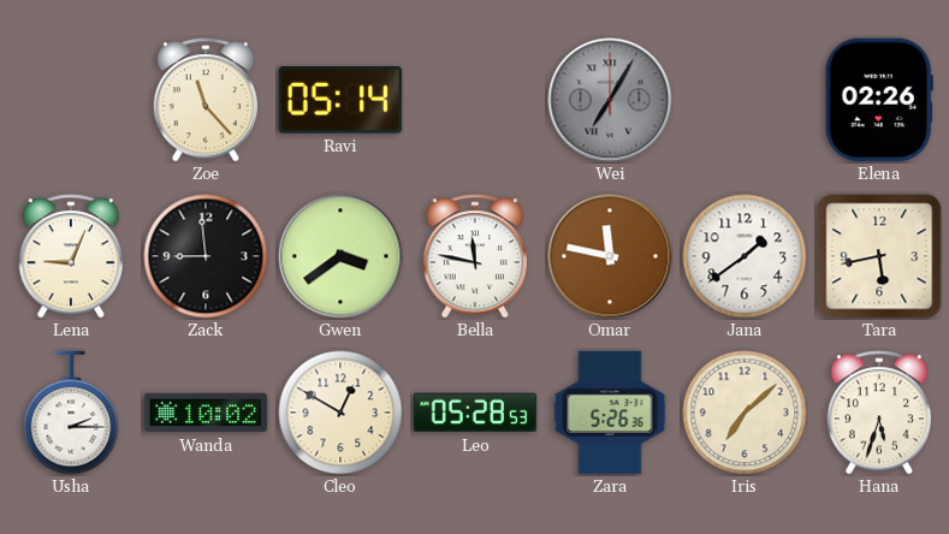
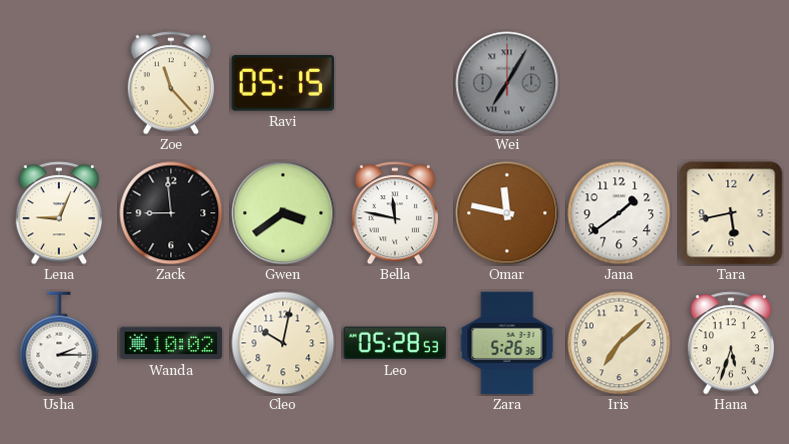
Ravi: 05:14 -> 05:15 (283, 83)
Elena: 02:26 -> none (879, 100)
Cleo: 12:50 -> 10:02 (283, 343)
